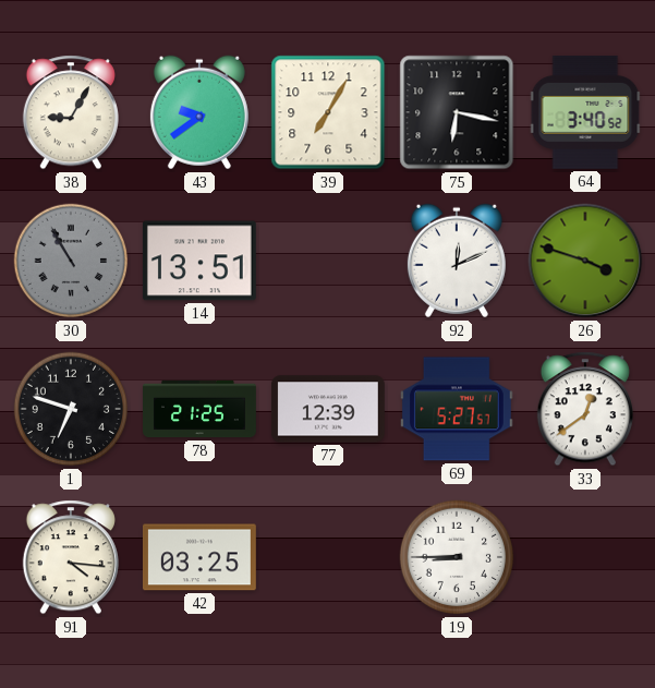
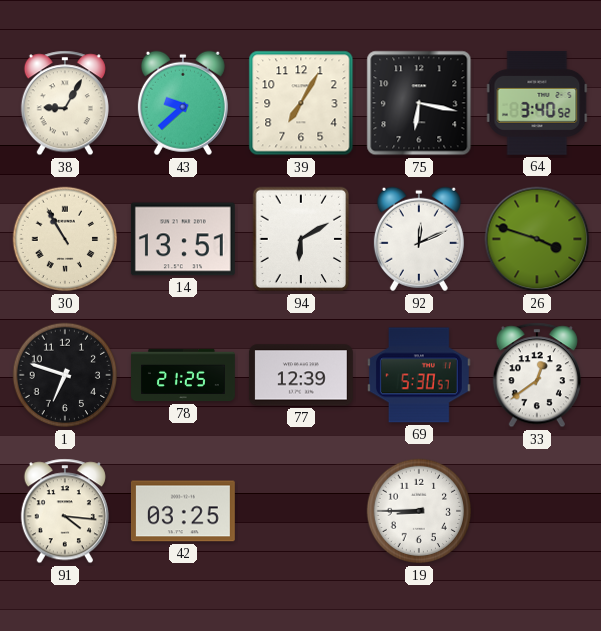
43: 9:39 -> 9:38 (183, 103)
30 dial: grey -> cream (65, 239)
94: none -> 6:10 (301, 239)
69: 5:27 -> 5:30 (419, 375)
